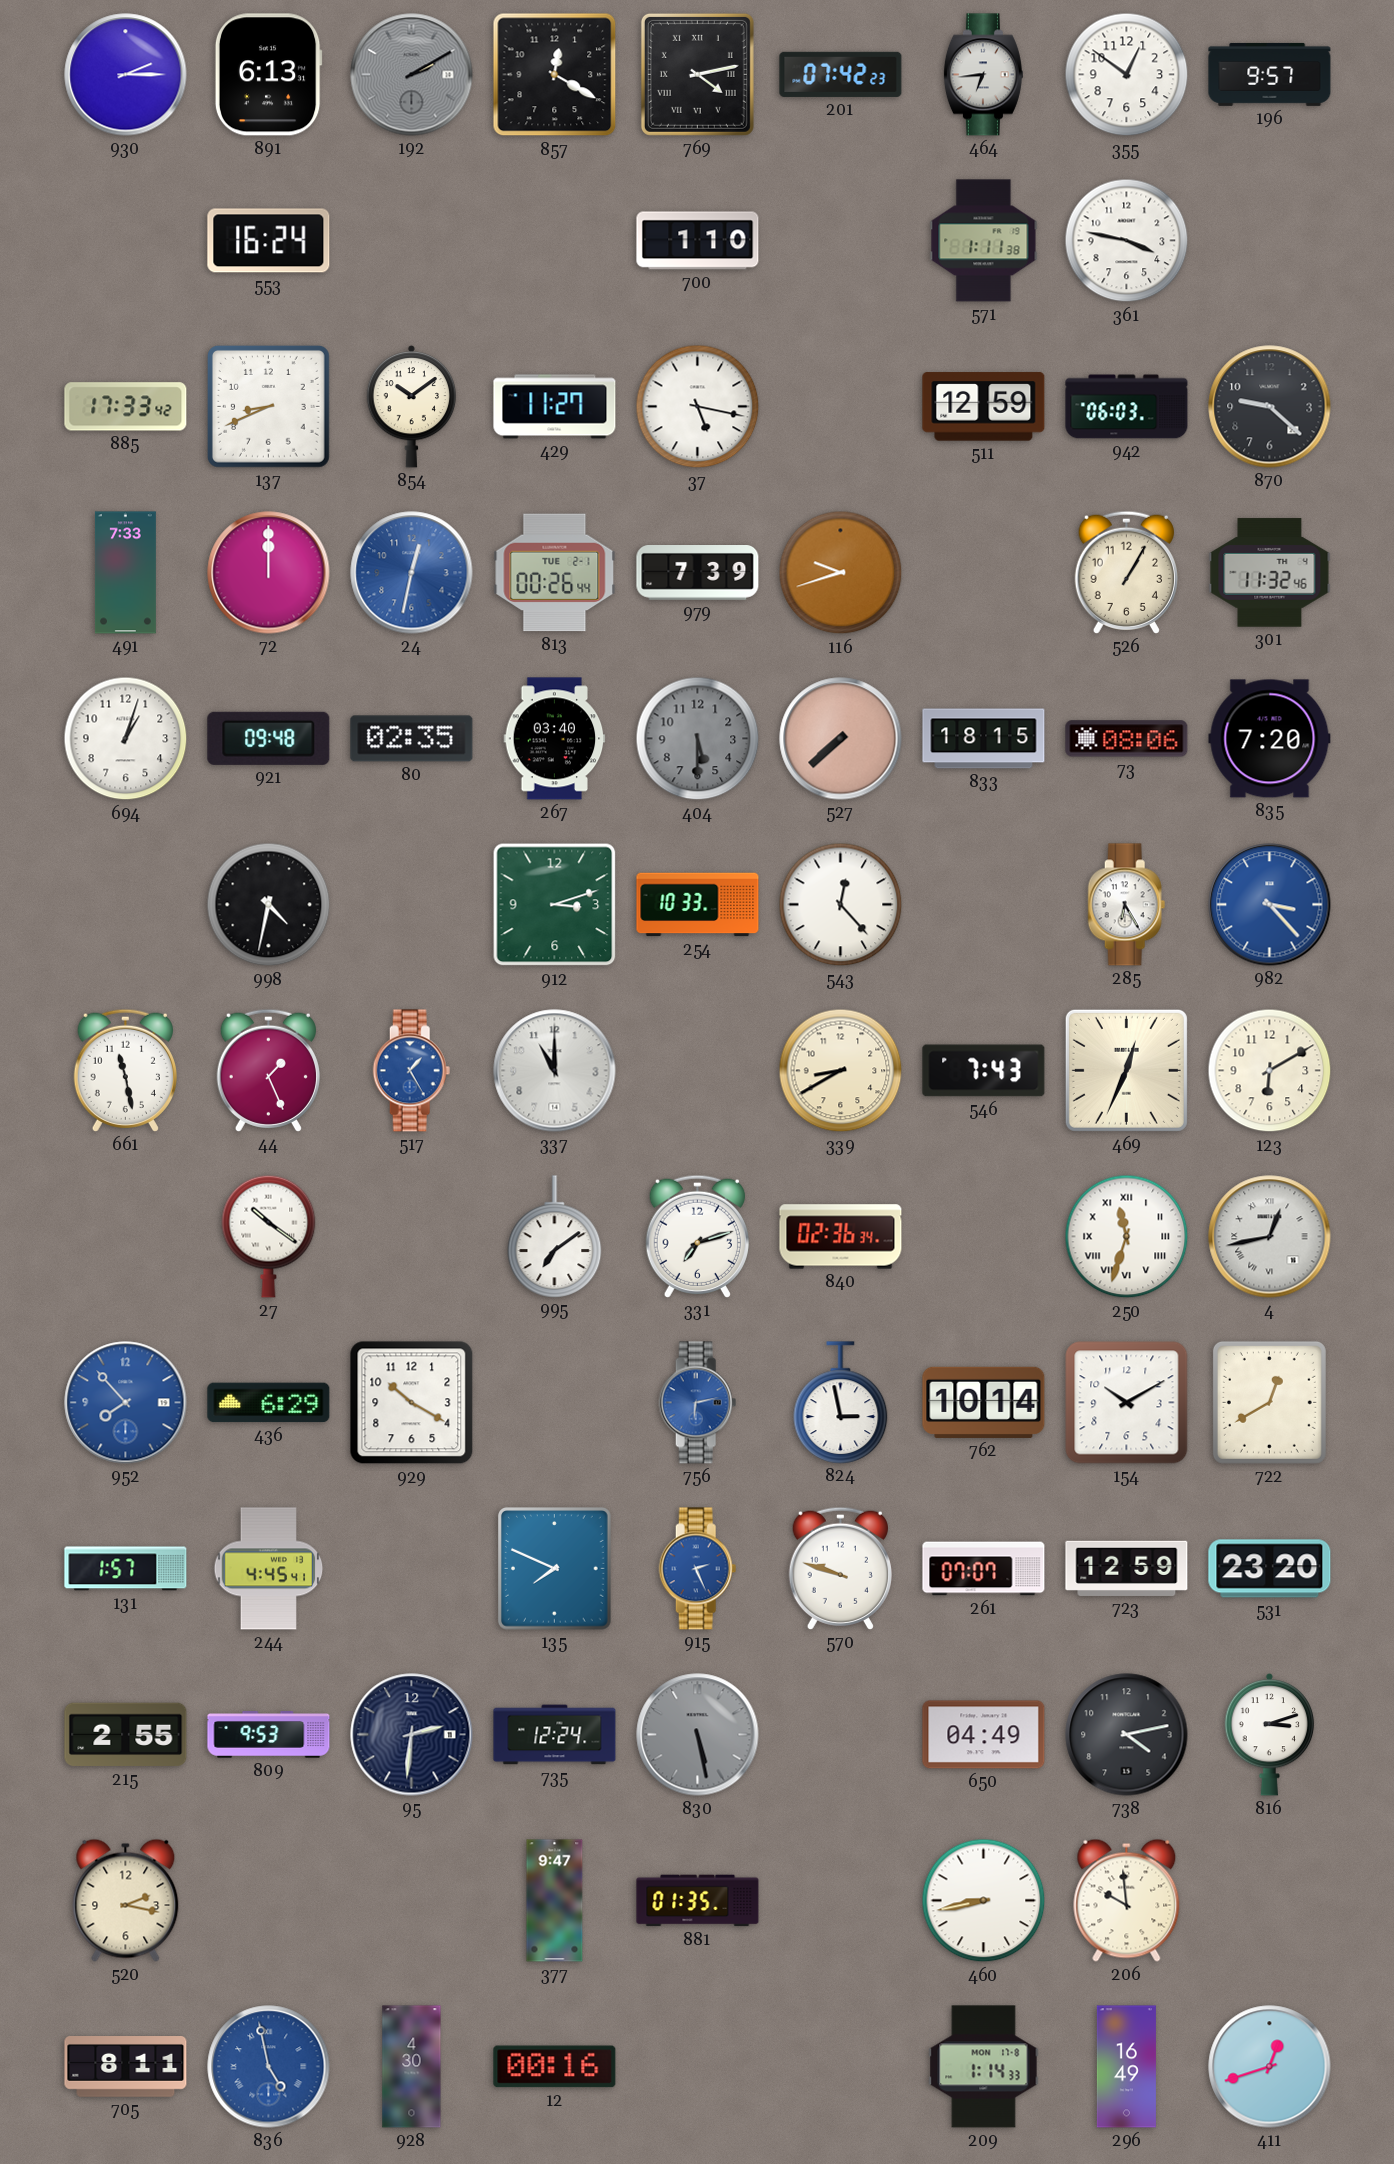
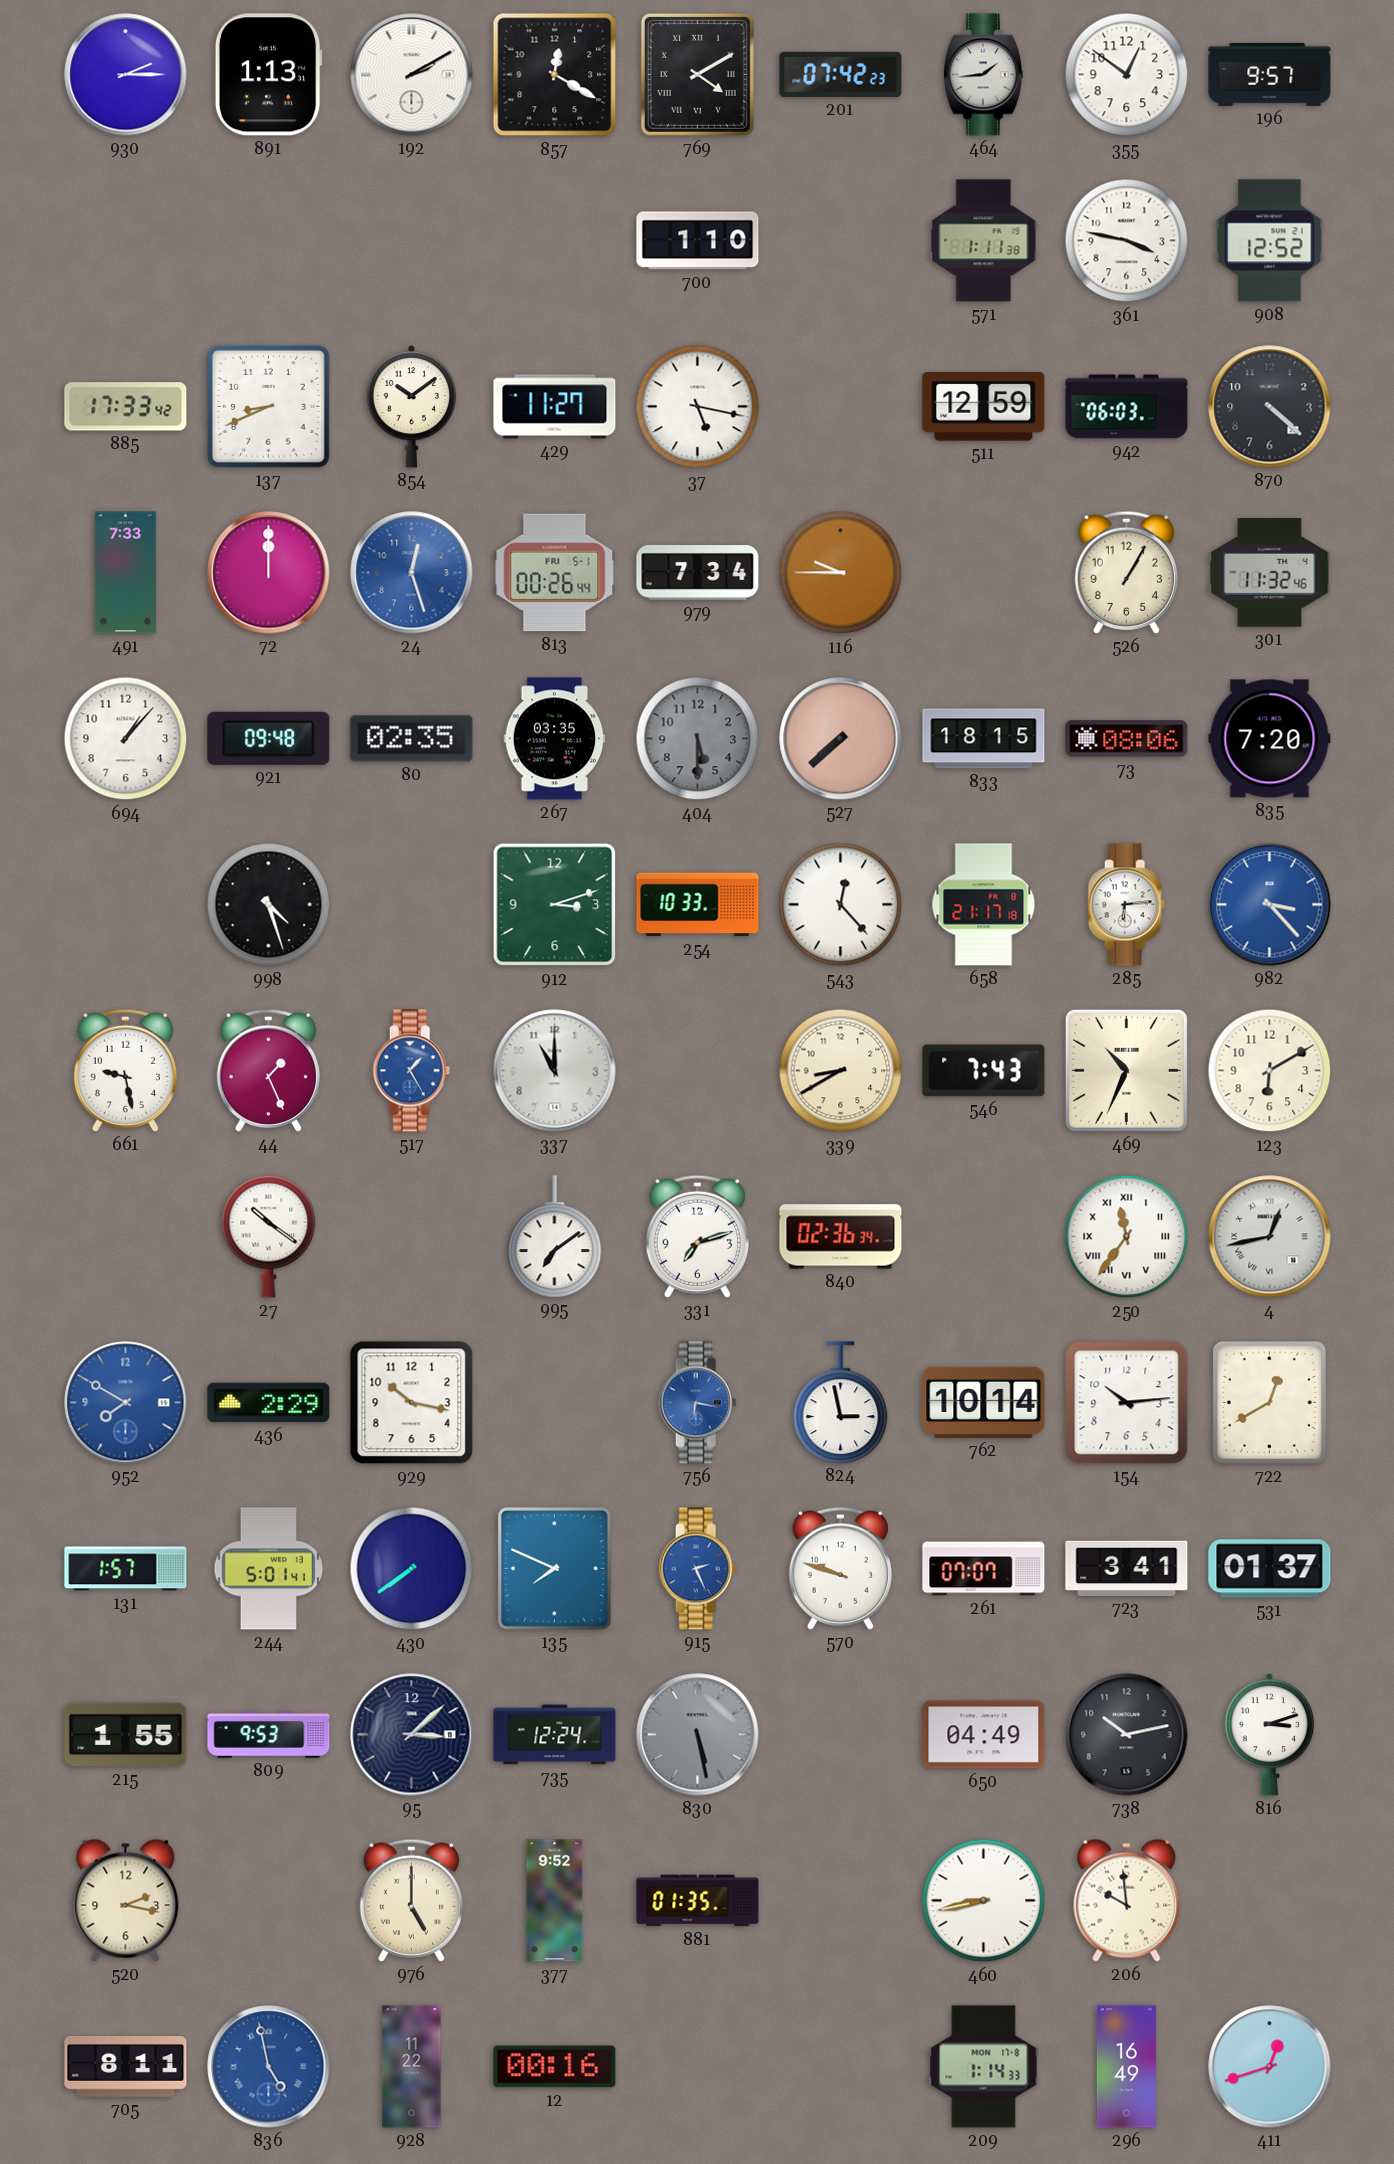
891: 6:13 -> 1:13 (268, 75)
192 dial: grey -> white (412, 75)
769: 4:13 -> 4:10 (697, 74)
464: 6:44 -> 1:44 (983, 75)
553: 16:24 -> none (269, 241)
908: none -> 12:52 (1270, 241)
870: 9:22 -> 4:22 (1270, 407)
24: 12:32 -> 12:27 (412, 573)
813 date: TUE 2-1 -> FRI 5-1 (555, 573)
979: 7:39 -> 7:34 (698, 573)
116: 9:42 -> 9:45 (841, 573)
694: 1:03 -> 1:07 (126, 739)
267: 03:40 -> 03:35 (555, 739)
998: 4:32 -> 4:27 (269, 905)
658: none -> 21:17 (984, 905)
285: 6:25 -> 6:14 (1127, 905)
661: 11:28 -> 9:28 (125, 1070)
469: 12:34 -> 10:34 (1126, 1070)
250: 11:33 -> 11:36 (1127, 1237)
952: 7:53 -> 7:50 (126, 1403)
436: 6:29 -> 2:29 (269, 1403)
929: 10:20 -> 10:17 (412, 1403)
756: 6:13 -> 6:17 (698, 1403)
154: 10:10 -> 10:14 (1127, 1403)
244: 4:45 -> 5:01 (269, 1569)
430: none -> 7:39 (412, 1569)
723: 12:59 -> 3:41 (1127, 1568)
531: 23:20 -> 01:37 (1270, 1569)
215: 2:55 -> 1:55 (126, 1735)
95: 2:31 -> 3:08 (412, 1735)
738: 4:13 -> 10:13 (1127, 1735)
976: none -> 5:00 (411, 1900)
377: 9:47 -> 9:52 (555, 1901)
928: 4:30 -> 11:22 (412, 2067)
